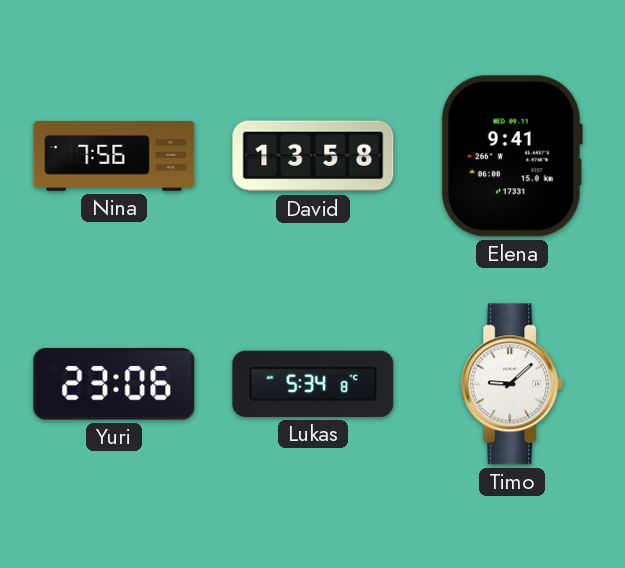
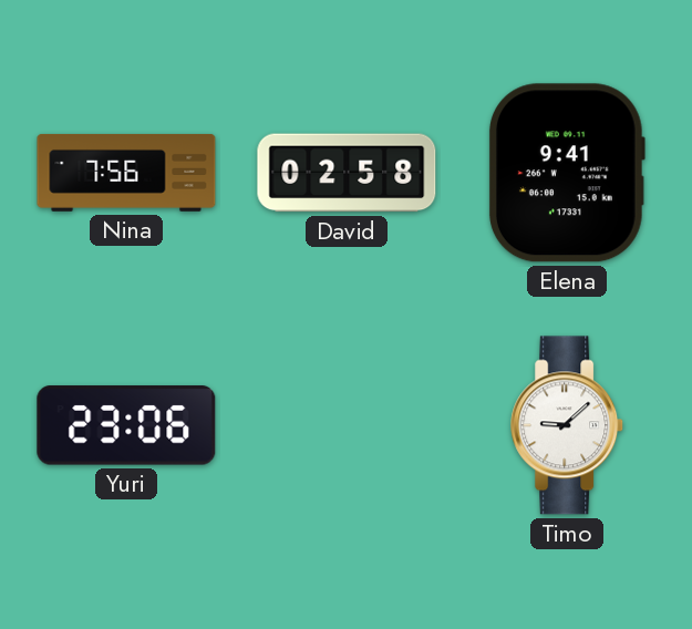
David: 13:58 -> 02:58 (347, 173)
Lukas: 5:34 -> none (313, 384)
